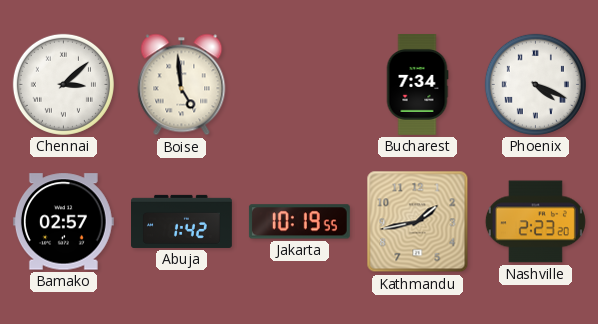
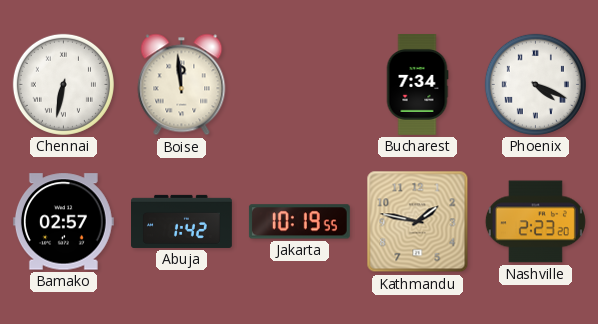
Chennai: 3:08 -> 6:32 (63, 84)
Boise: 4:59 -> 11:59 (182, 85)
Kathmandu: 1:43 -> 1:47 (418, 222)
